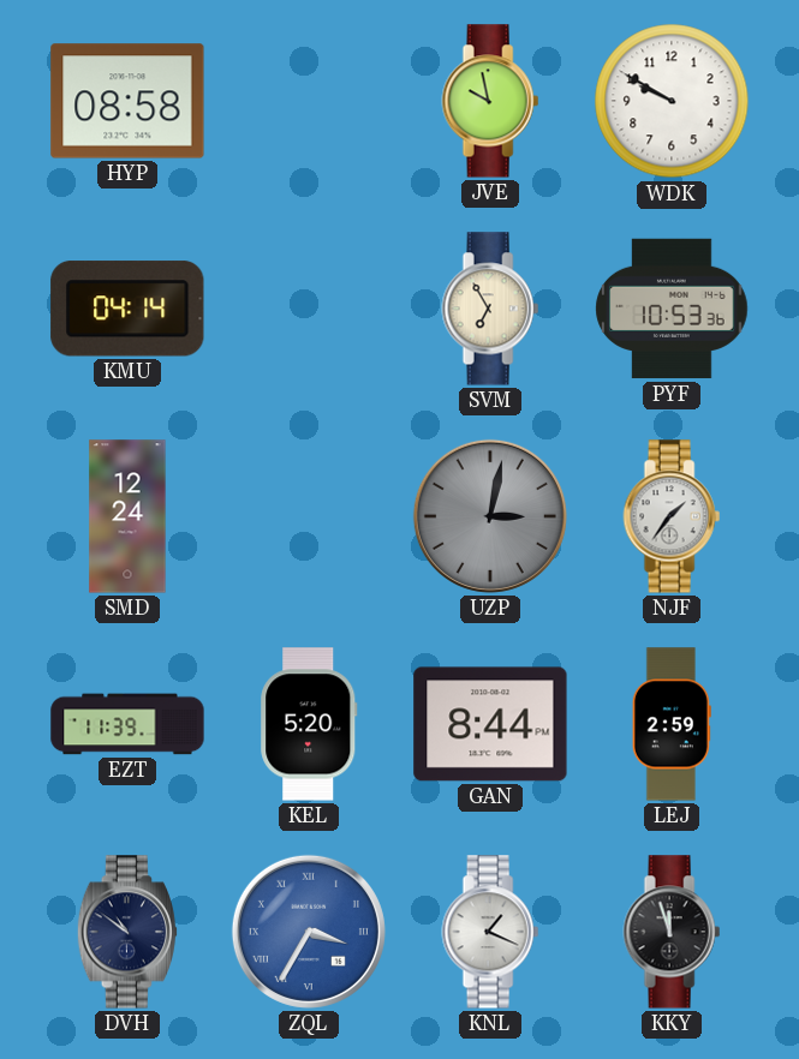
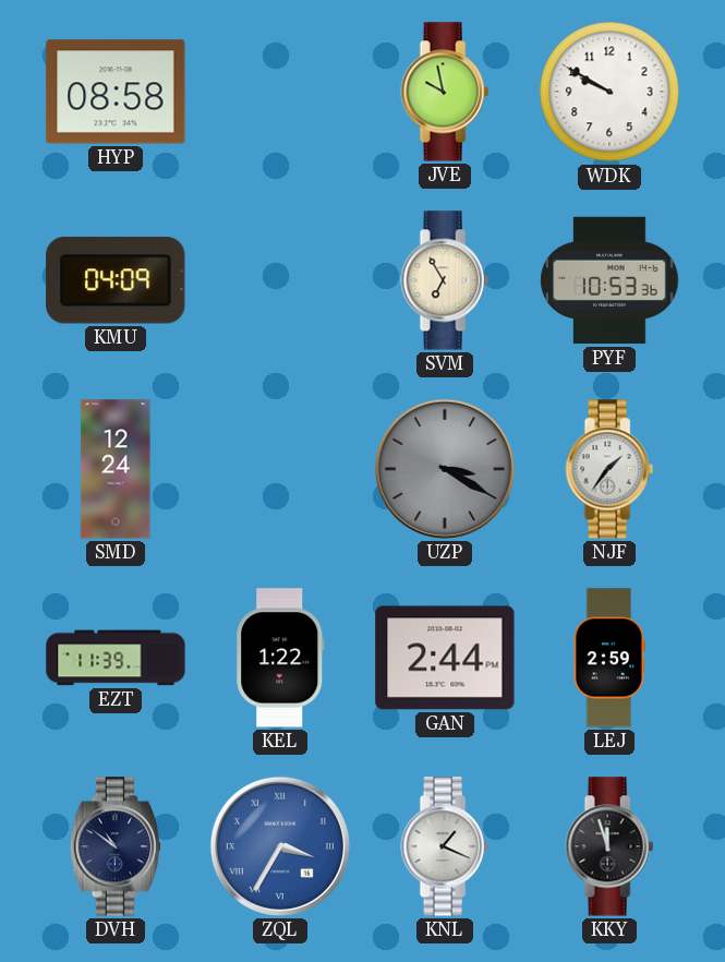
KMU: 04:14 -> 04:09 (116, 280)
UZP: 3:02 -> 3:20 (445, 469)
KEL: 5:20 -> 1:22 (280, 658)
GAN: 8:44 -> 2:44 (445, 658)
